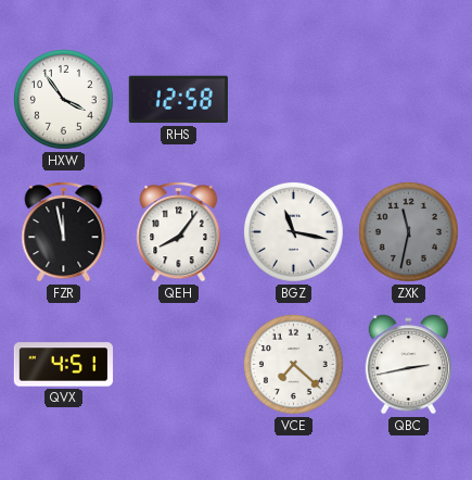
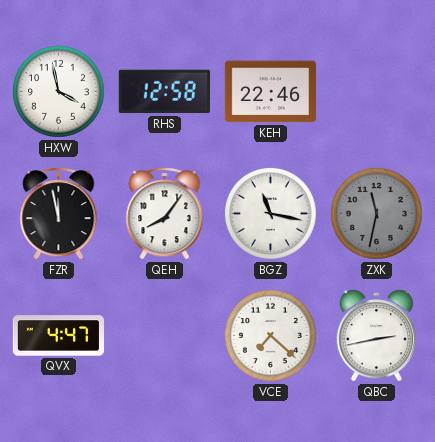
HXW: 3:54 -> 3:58 (58, 91)
KEH: none -> 22:46 (270, 92)
QVX: 4:51 -> 4:47 (59, 336)
